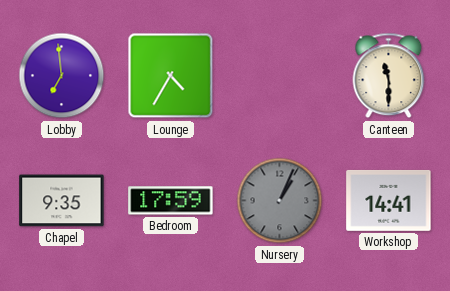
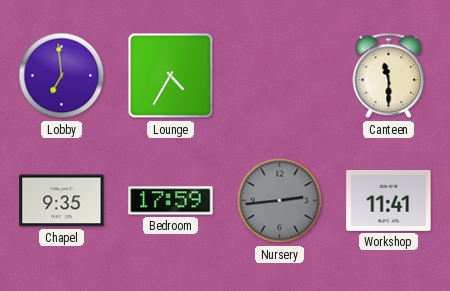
Nursery: 1:04 -> 2:44 (280, 201)
Workshop: 14:41 -> 11:41 (389, 200)
